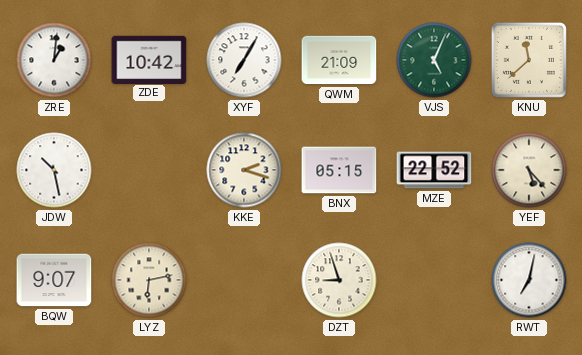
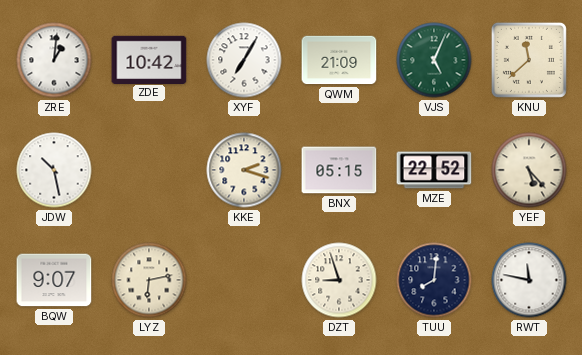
TUU: none -> 8:01 (434, 280)
RWT: 7:02 -> 11:47 (529, 280)
